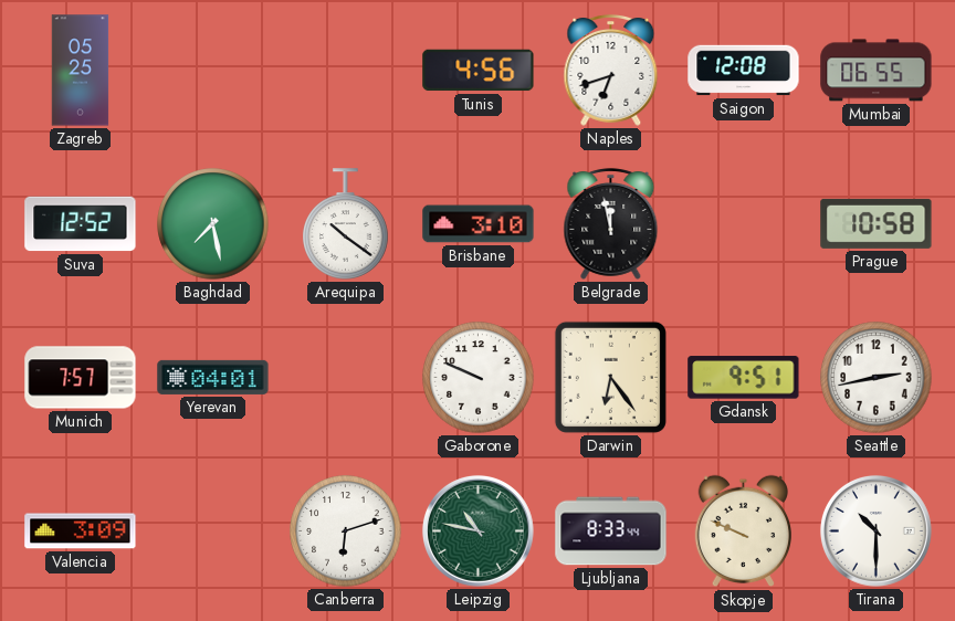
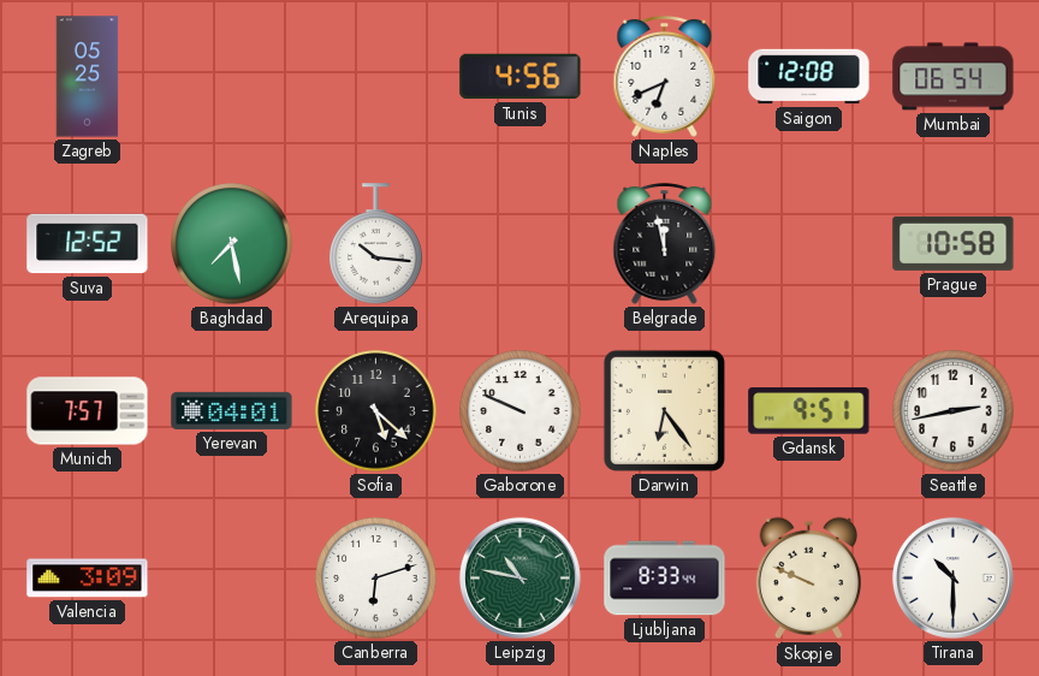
Naples: 6:42 -> 6:41 (665, 76)
Mumbai: 06:55 -> 06:54 (954, 77)
Arequipa: 10:21 -> 10:16 (376, 244)
Brisbane: 3:10 -> none (479, 224)
Sofia: none -> 5:22 (376, 411)
